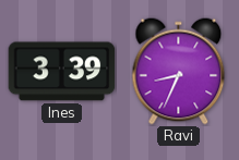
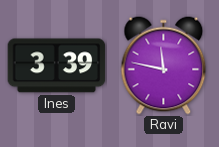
Ravi: 8:34 -> 11:47 (164, 66)
